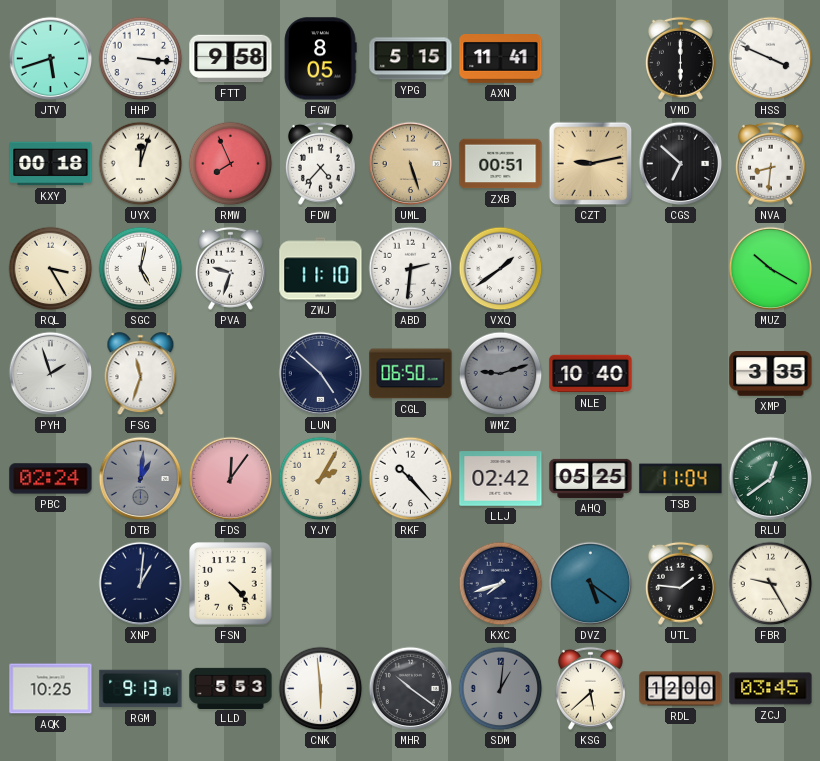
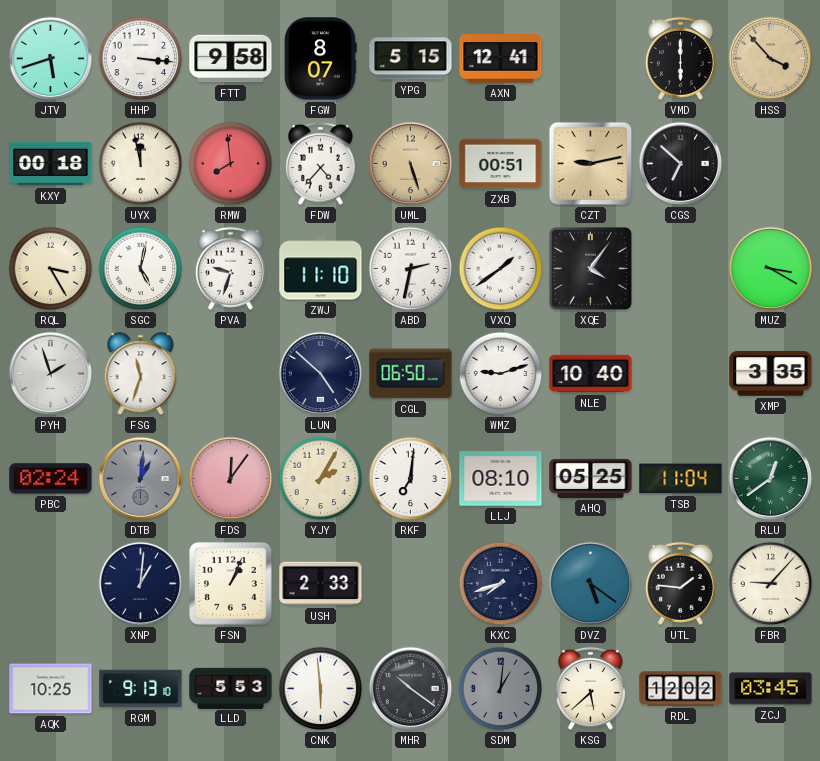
FGW: 8:05 -> 8:07 (320, 59)
AXN: 11:41 -> 12:41 (501, 59)
HSS: 3:49 -> 3:53 (771, 59)
HSS dial: white -> champagne (771, 59)
UYX: 12:03 -> 11:58 (141, 164)
RMW: 7:56 -> 7:59 (231, 164)
NVA: 8:31 -> none (770, 163)
ABD: 2:31 -> 2:32 (411, 269)
XQE: none -> 4:06 (591, 269)
MUZ: 10:20 -> 3:20 (771, 269)
WMZ dial: grey -> white (501, 374)
RKF: 10:23 -> 7:01 (411, 479)
LLJ: 02:42 -> 08:10 (501, 479)
FSN: 4:23 -> 1:04 (231, 584)
USH: none -> 2:33 (321, 584)
FBR: 9:25 -> 9:07 (771, 584)
RDL: 12:00 -> 12:02 (681, 689)
